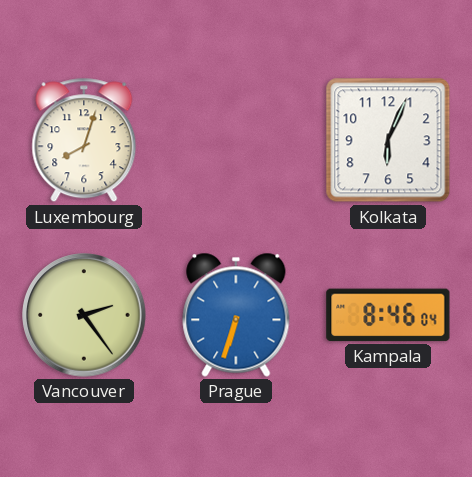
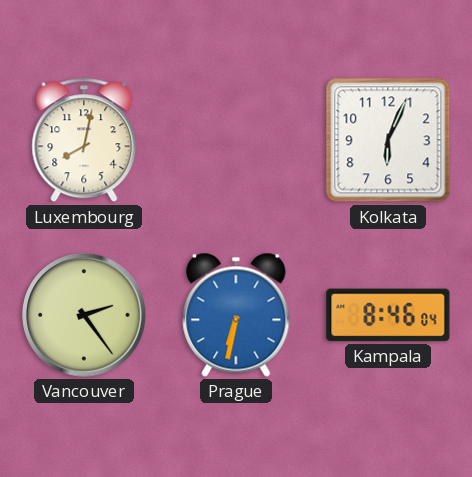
Luxembourg: 8:03 -> 8:02 (84, 140)
Prague: 6:33 -> 6:32 (236, 315)
